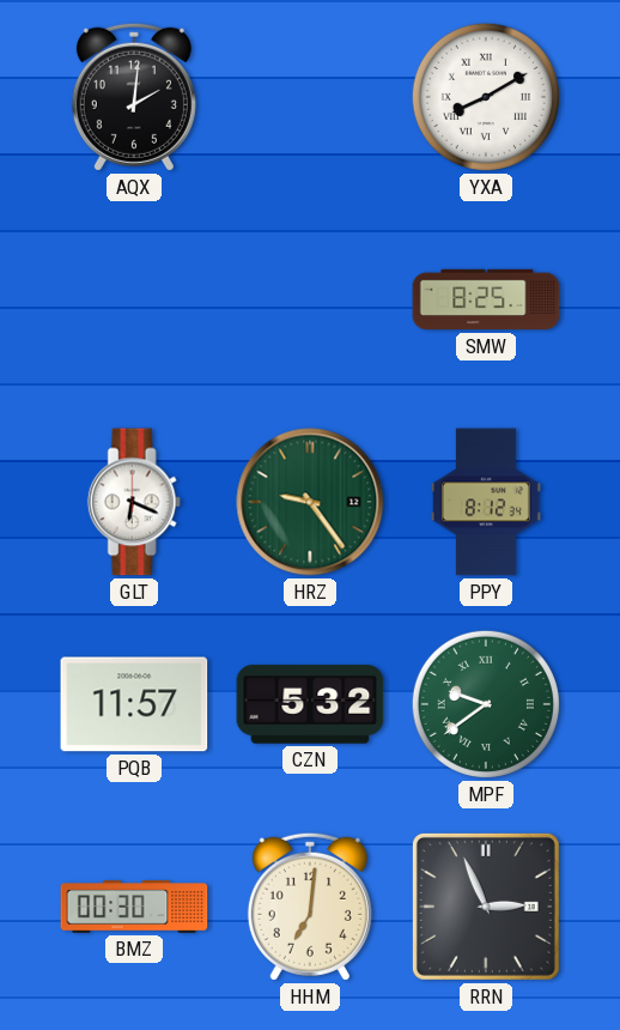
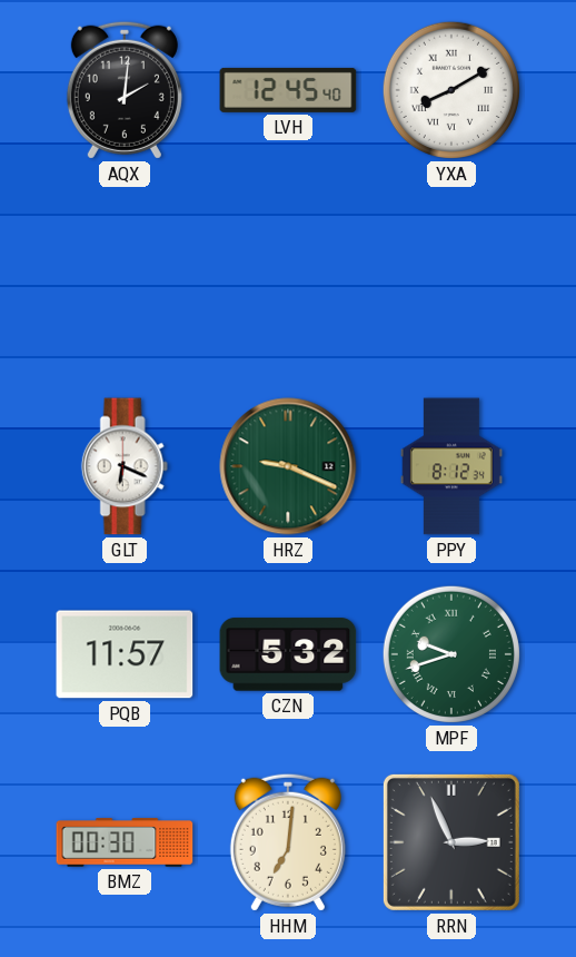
LVH: none -> 12:45 (288, 90)
SMW: 8:25 -> none (486, 299)
HRZ: 9:24 -> 9:19 (288, 466)
MPF: 9:39 -> 9:42 (451, 654)
